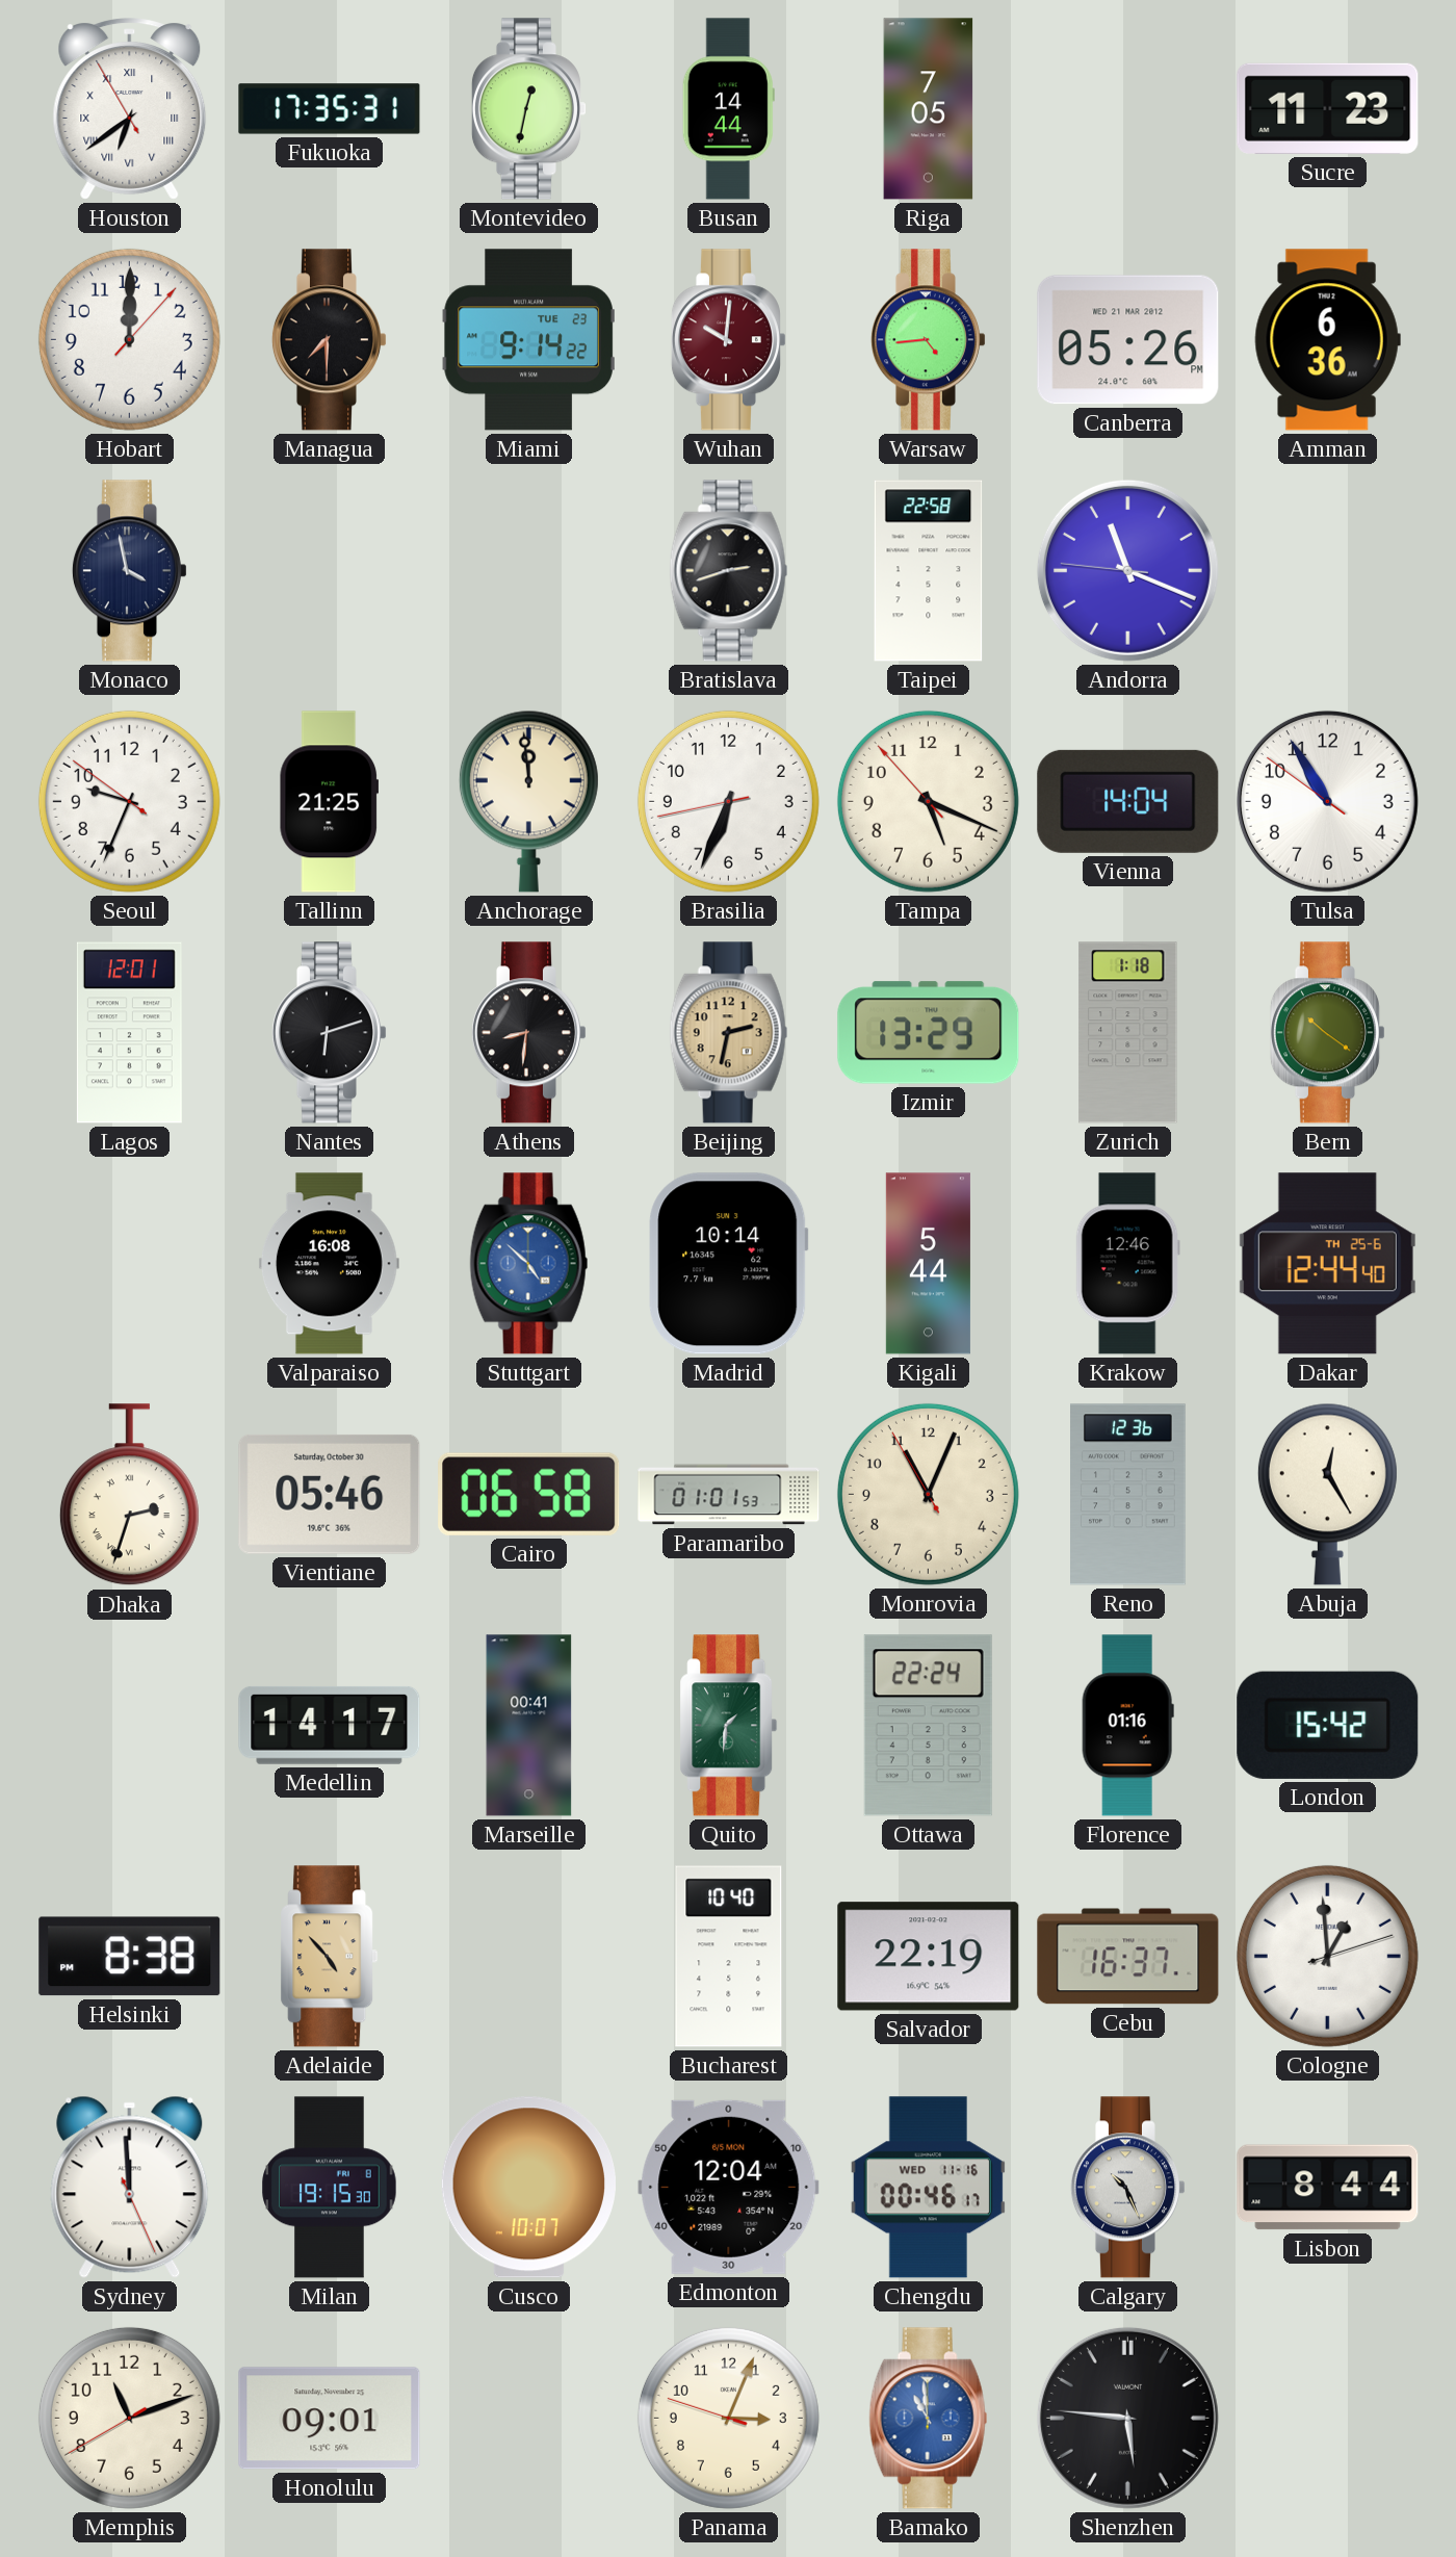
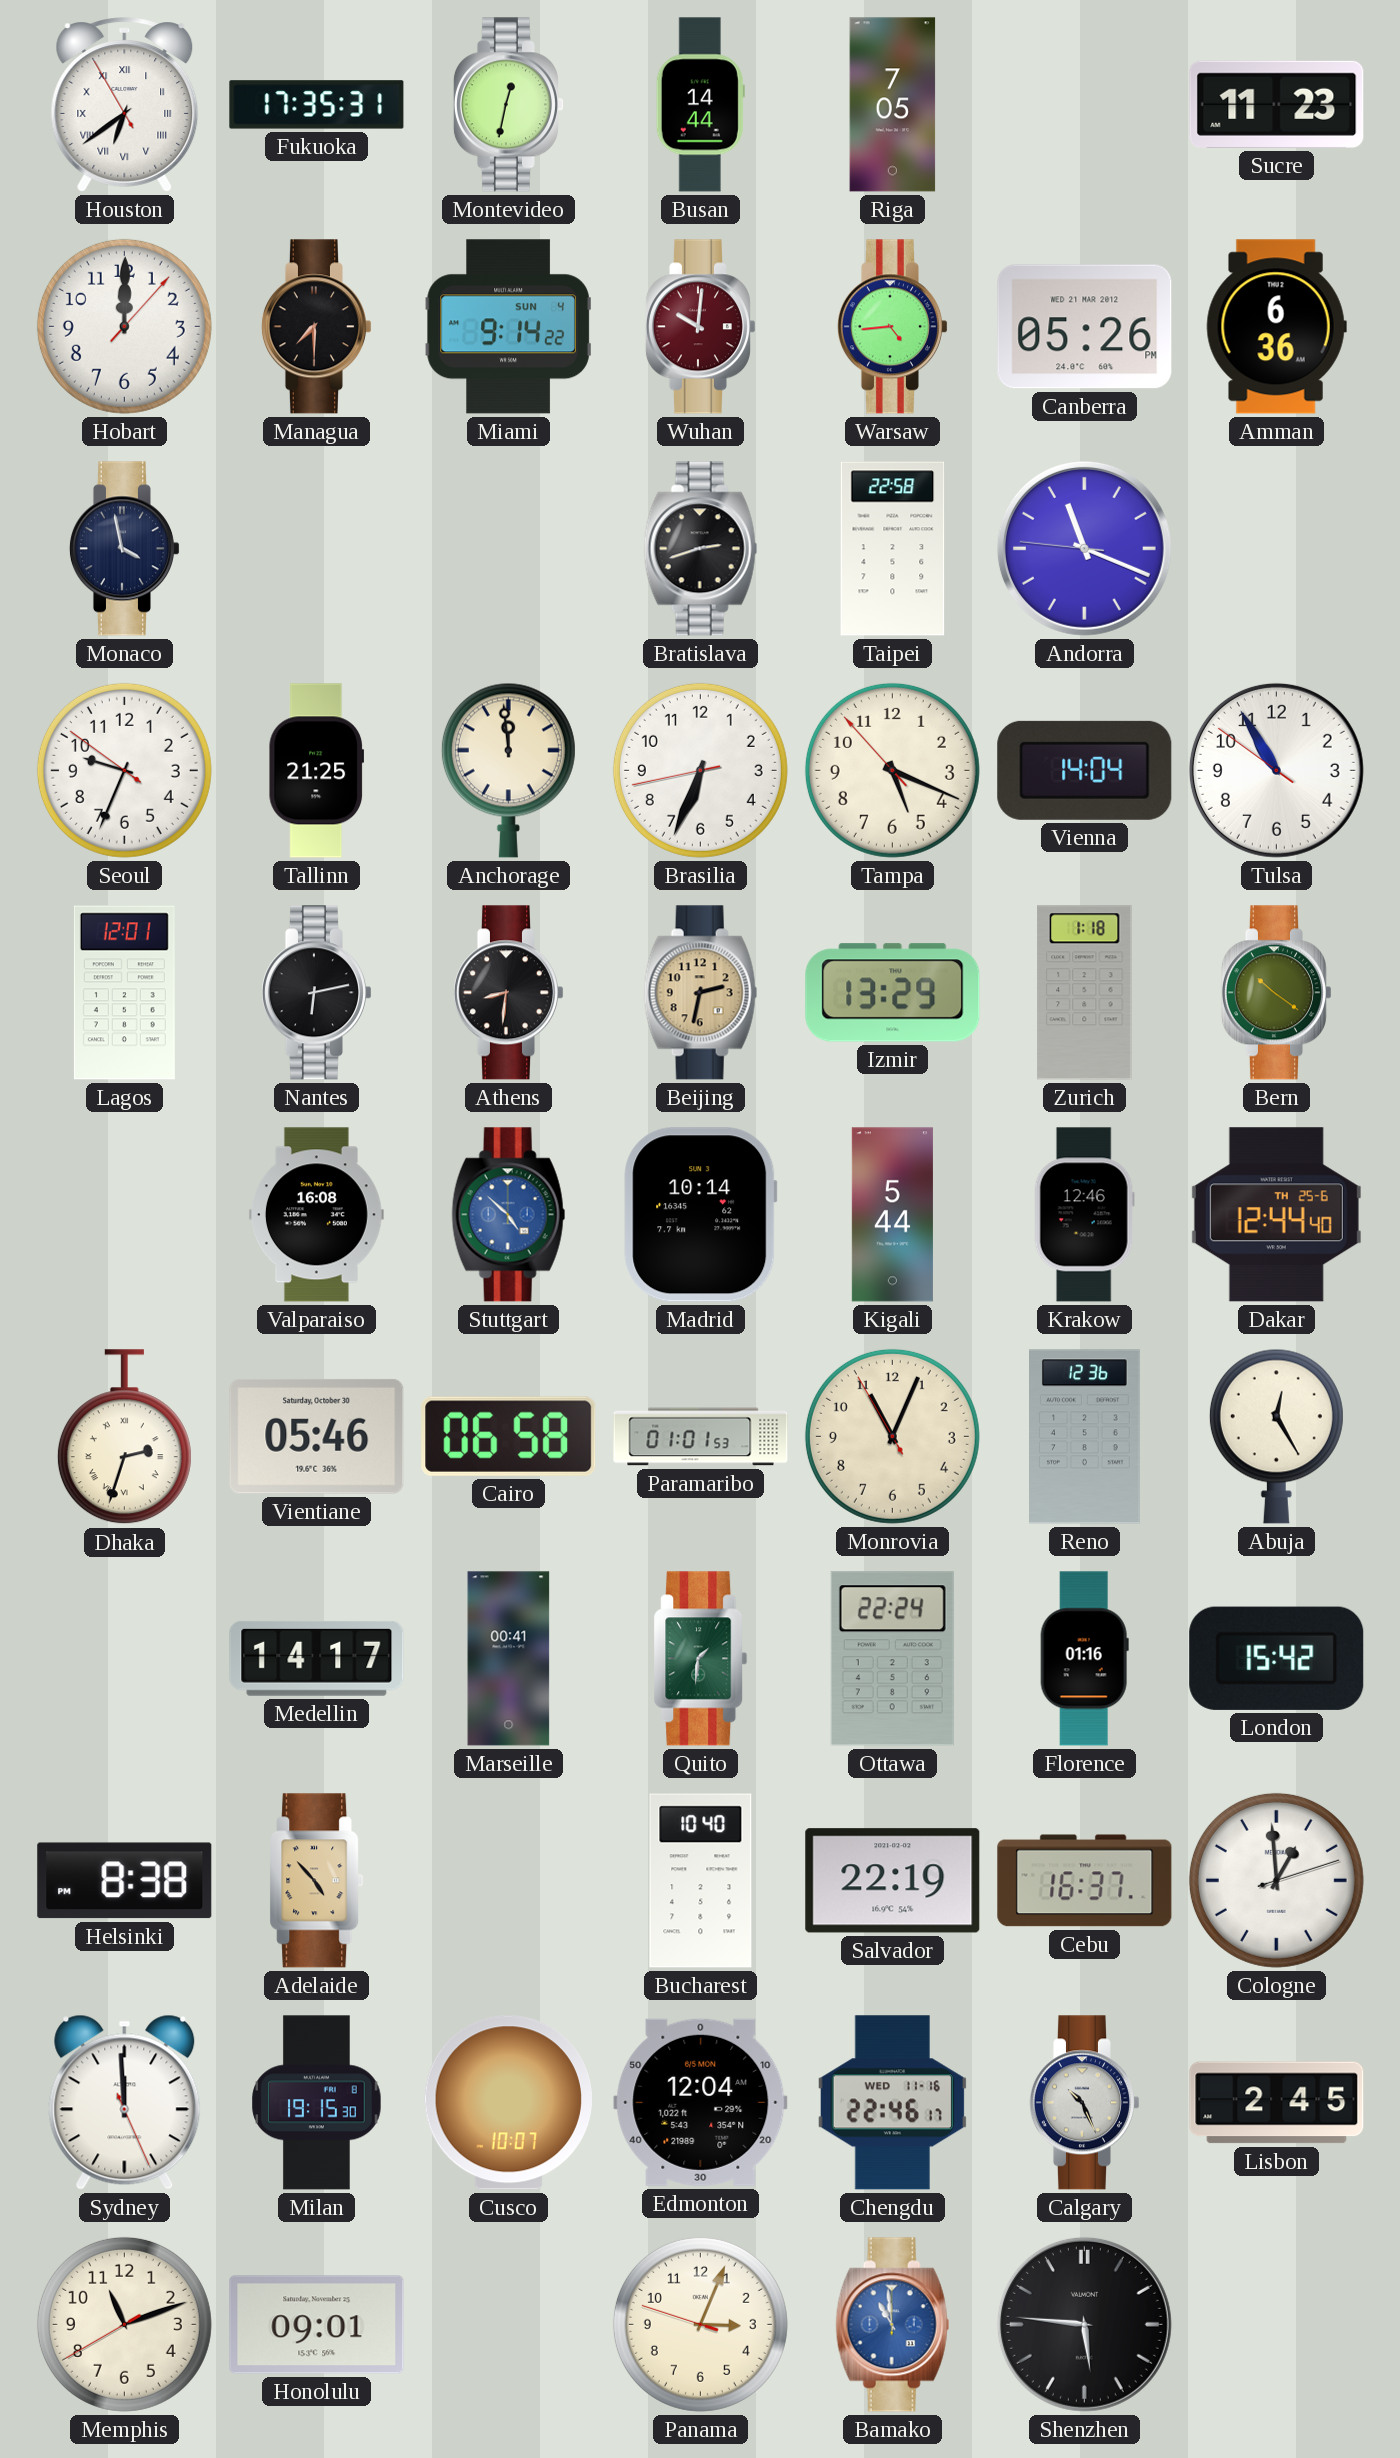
Miami date: TUE 23 -> SUN 4 (508, 327)
Nantes: 6:12 -> 6:13 (316, 993)
Chengdu: 00:46 -> 22:46 (892, 2103)
Lisbon: 8:44 -> 2:45 (1277, 2103)
